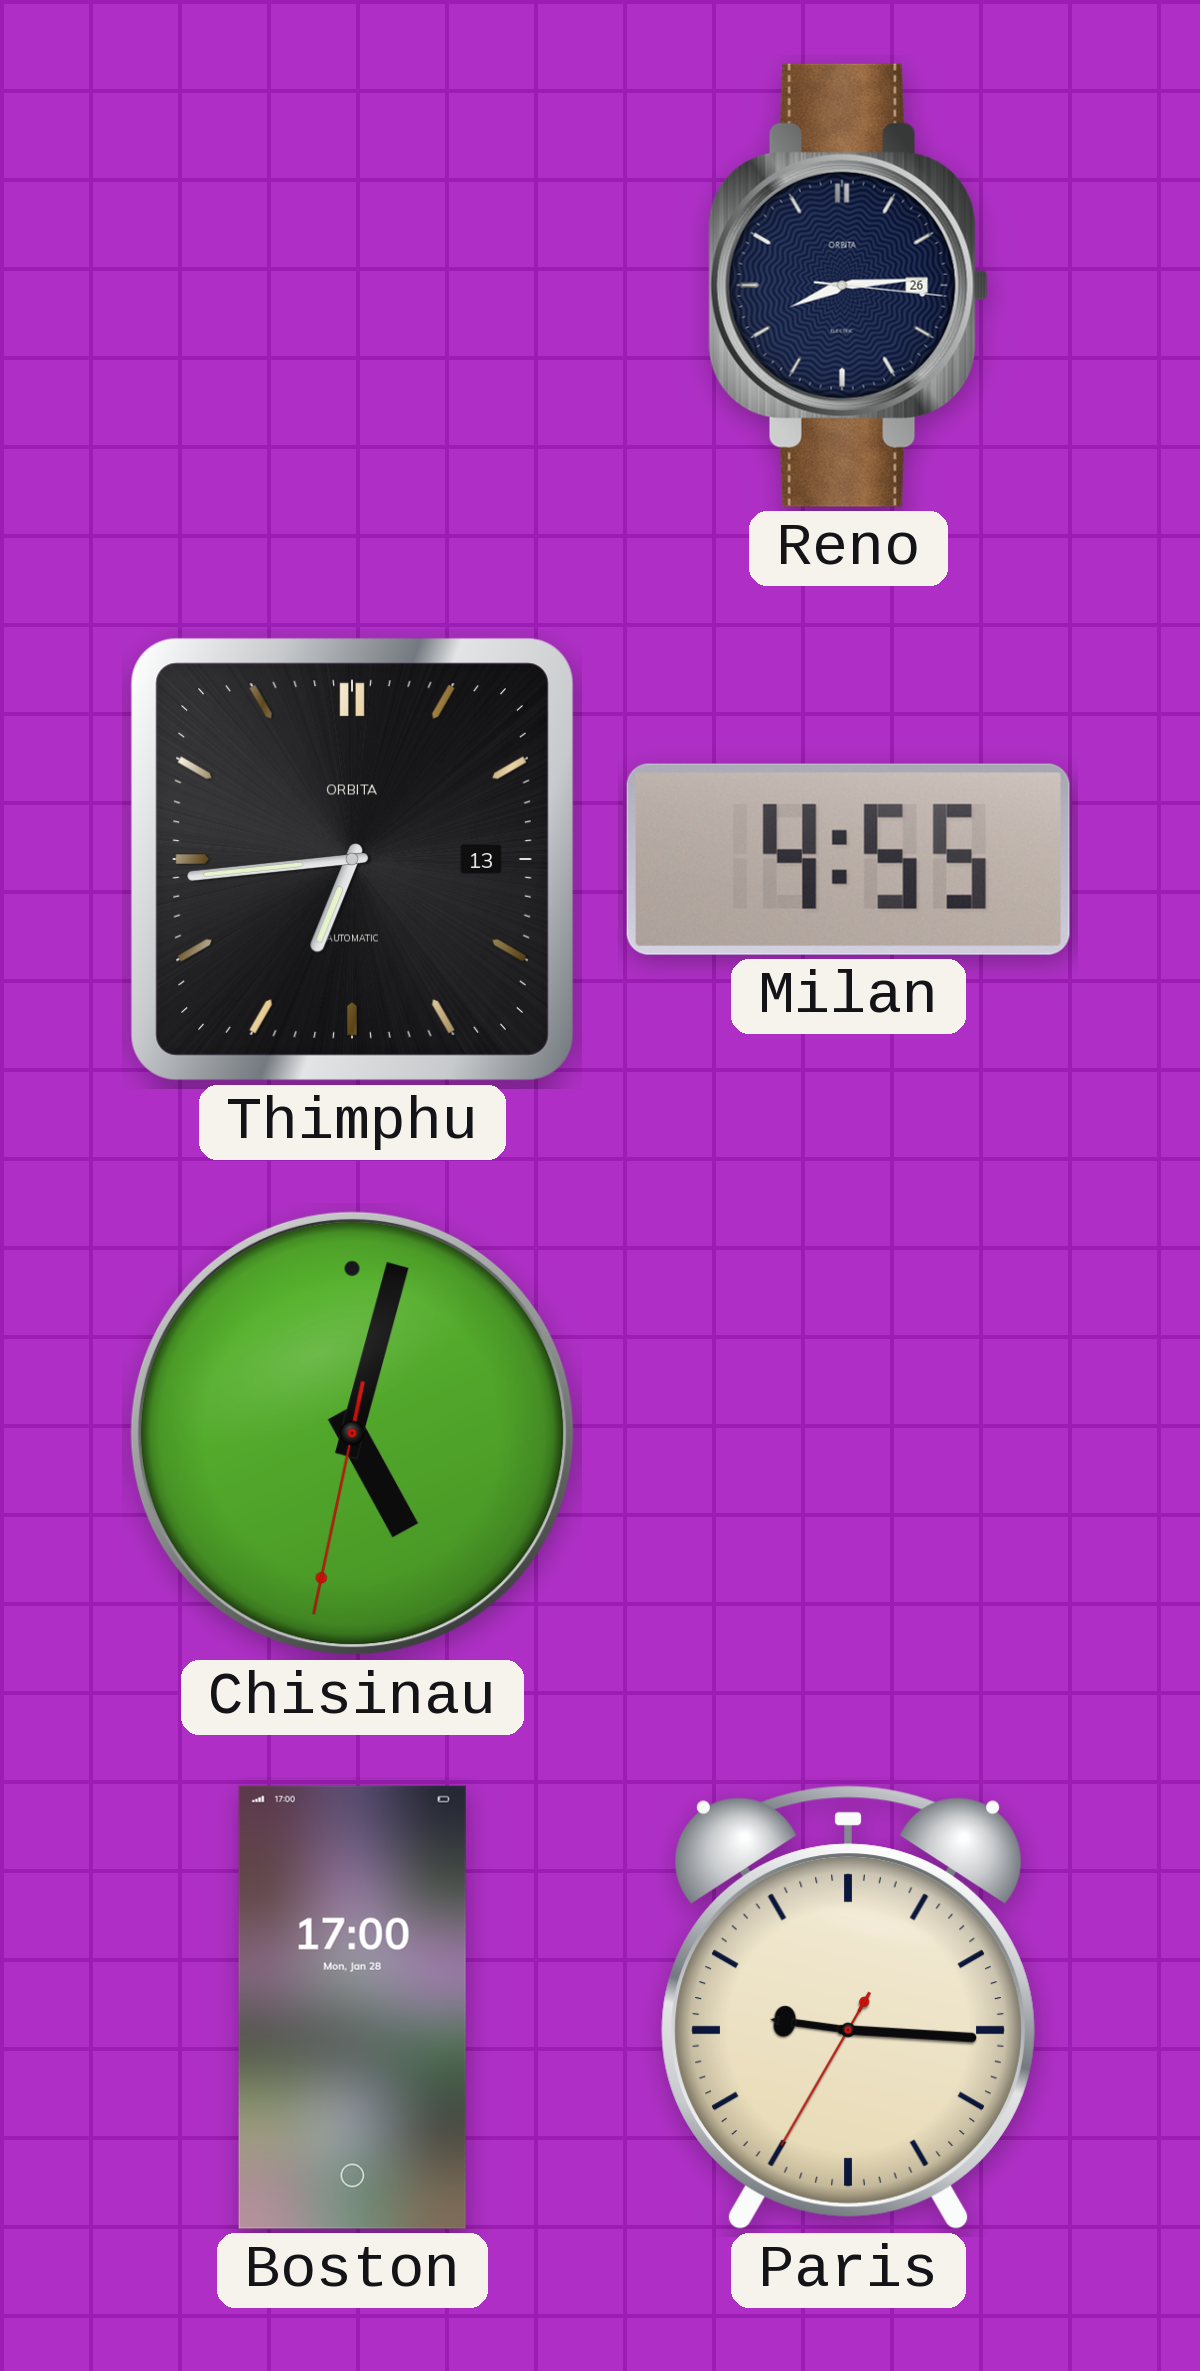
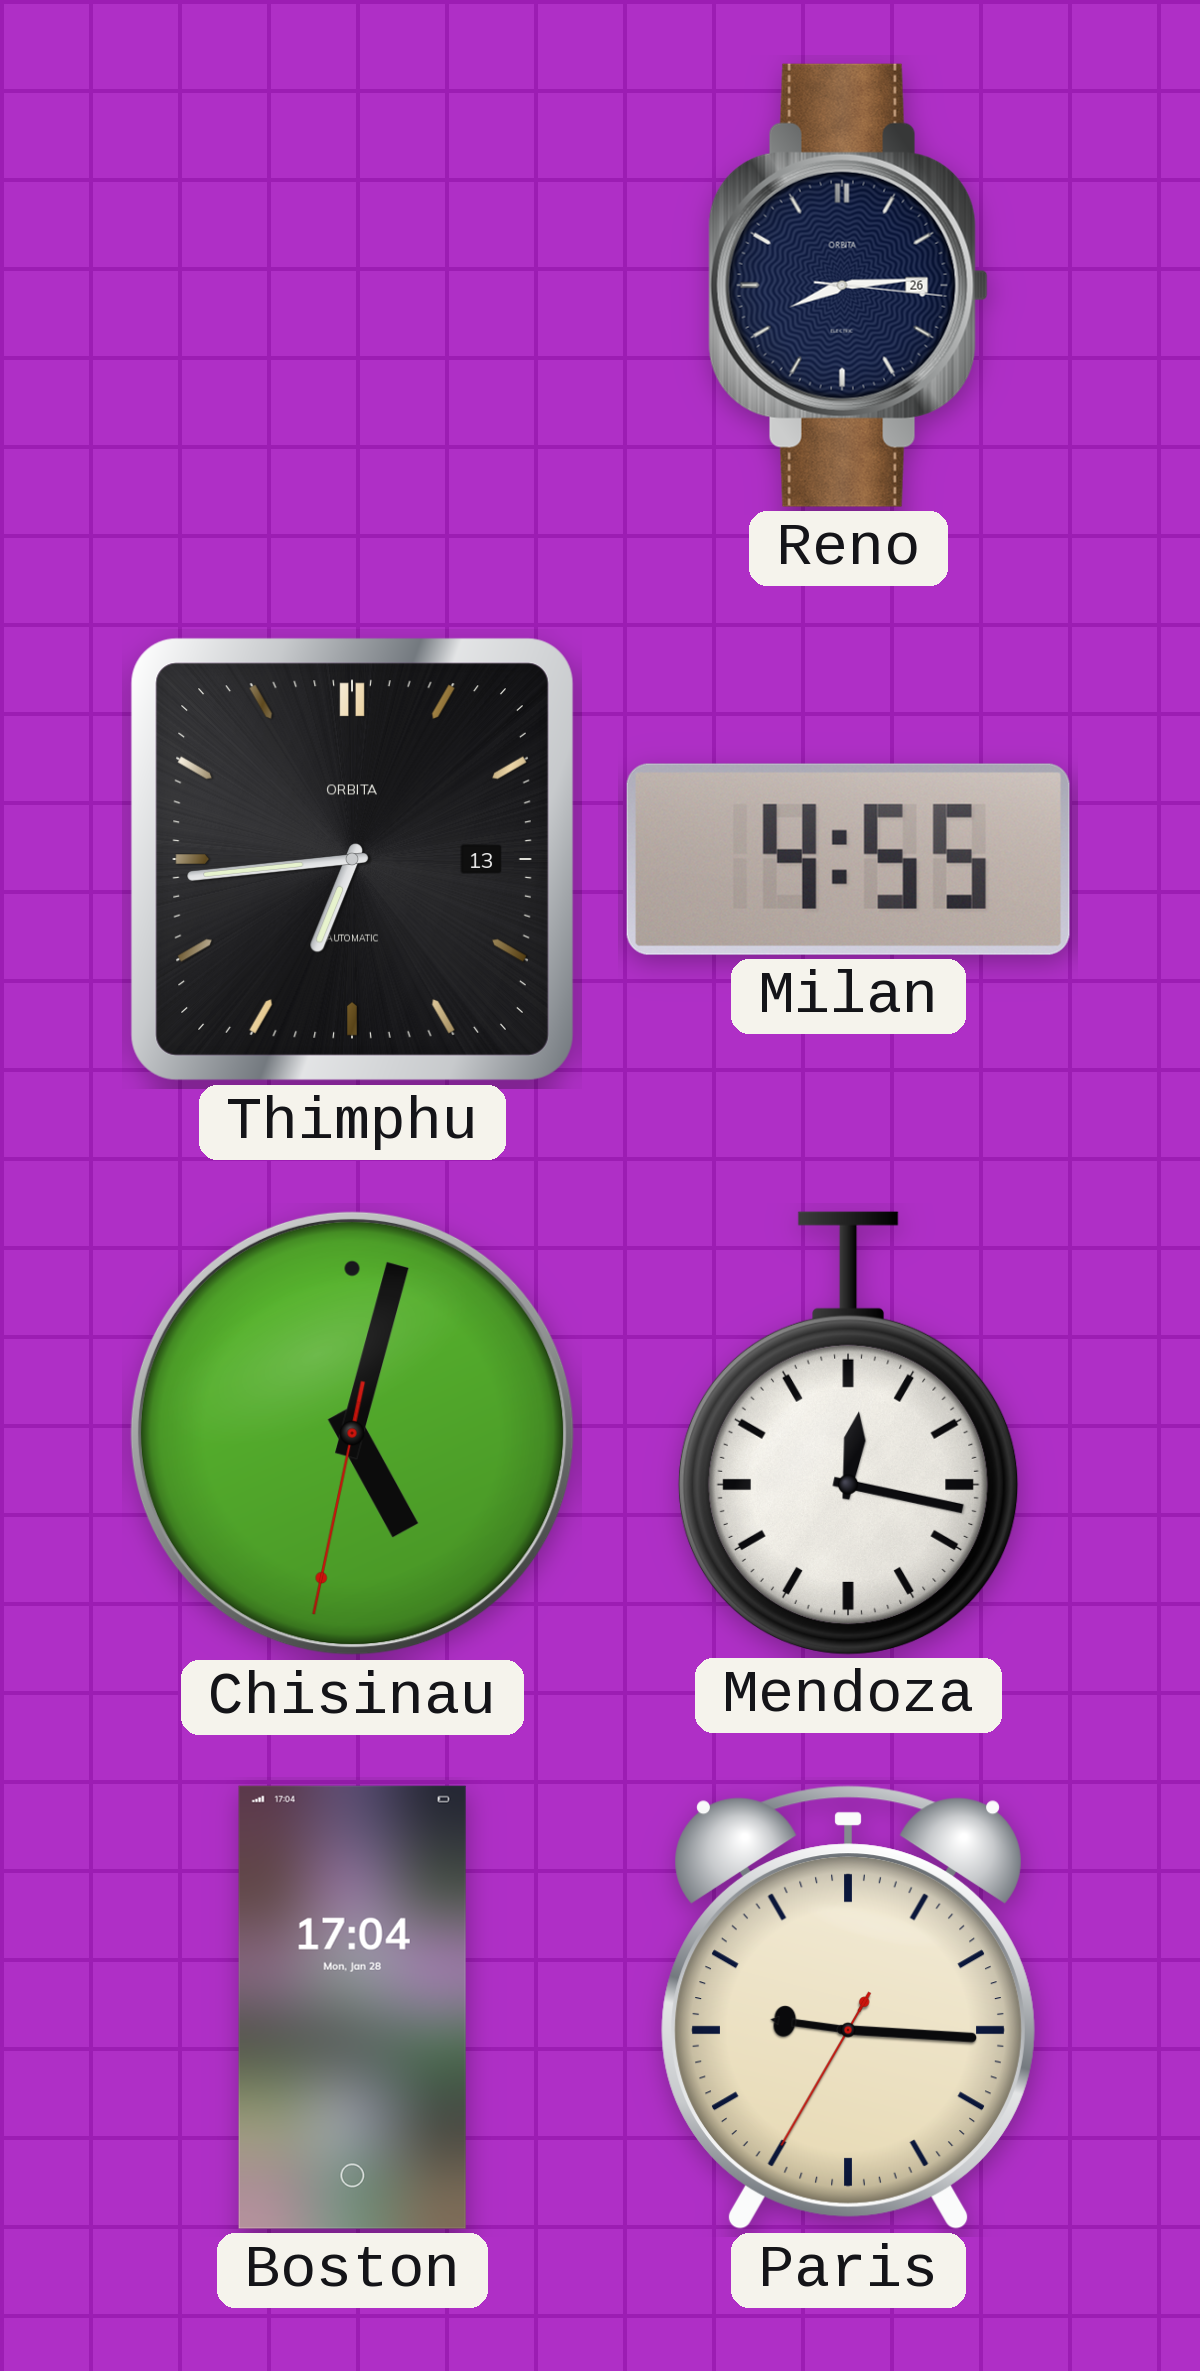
Mendoza: none -> 12:17 (848, 1433)
Boston: 17:00 -> 17:04 (352, 2007)
